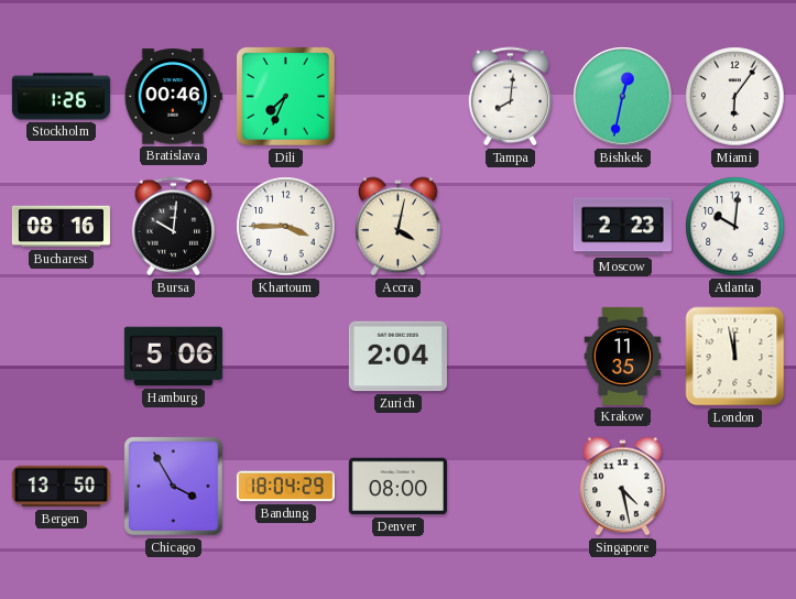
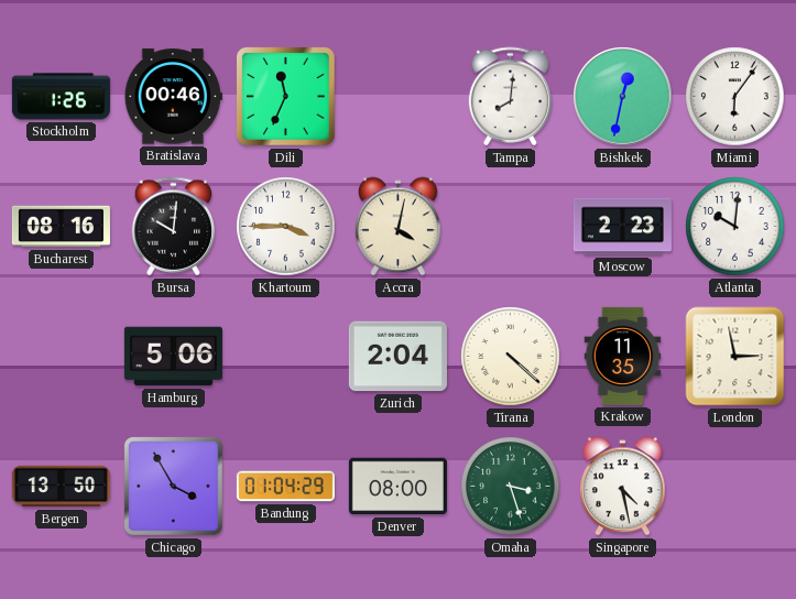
Dili: 7:34 -> 11:34 (286, 97)
Tirana: none -> 4:22 (511, 357)
London: 11:58 -> 2:58 (735, 357)
Bandung: 18:04 -> 01:04 (285, 487)
Omaha: none -> 3:27 (511, 487)
